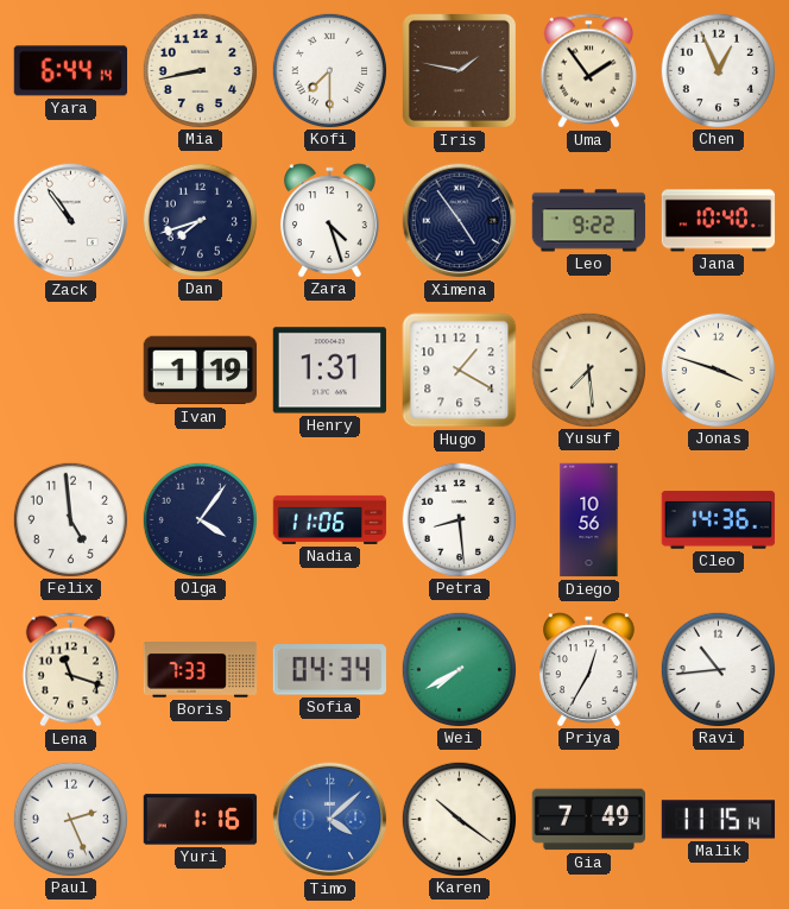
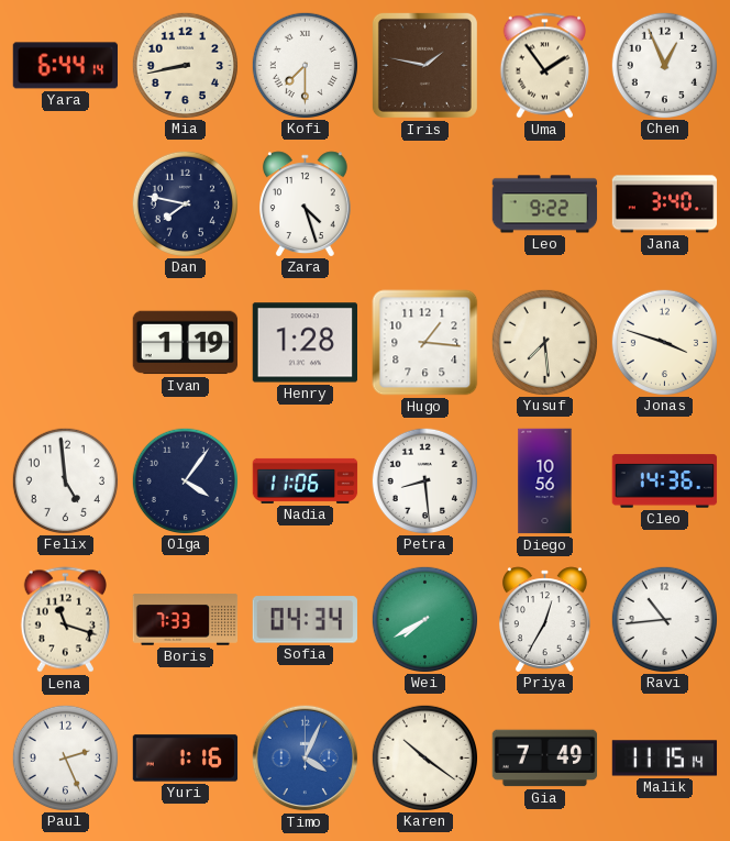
Zack: 10:54 -> none (71, 221)
Dan: 7:42 -> 7:47 (185, 203)
Ximena: 4:54 -> none (460, 221)
Jana: 10:40 -> 3:40 (665, 204)
Henry: 1:31 -> 1:28 (305, 343)
Hugo: 1:20 -> 1:16 (425, 343)
Timo: 4:08 -> 4:04 (306, 759)
